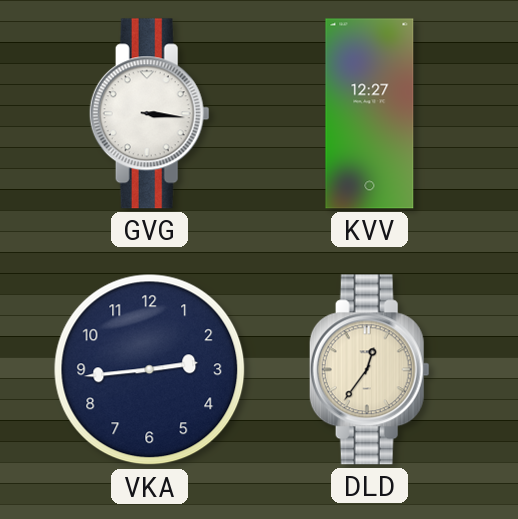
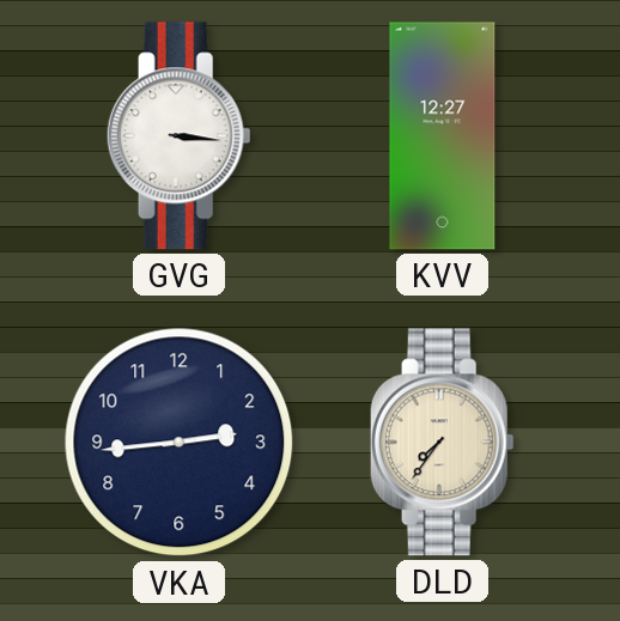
DLD: 12:36 -> 7:36 (442, 443)
